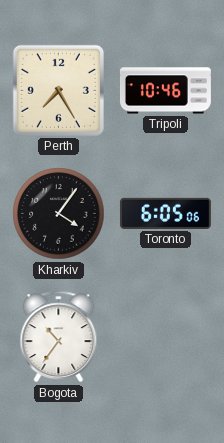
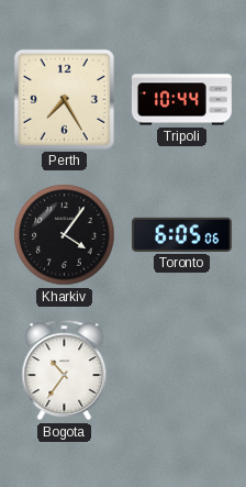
Tripoli: 10:46 -> 10:44 (181, 100)
